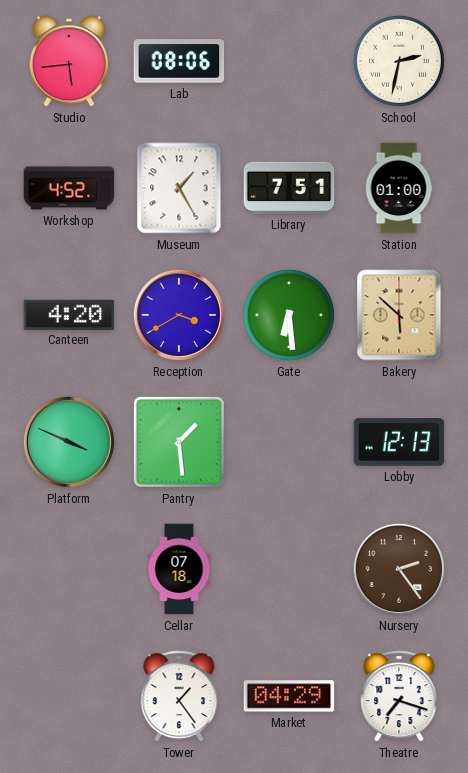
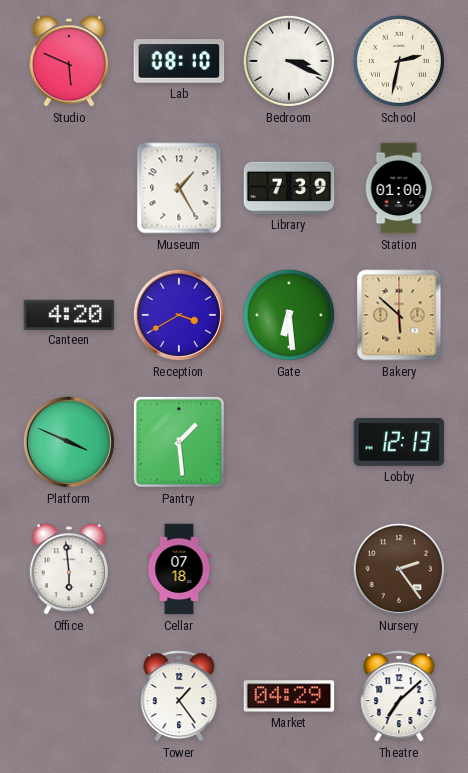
Studio: 5:44 -> 5:49 (68, 61)
Lab: 08:06 -> 08:10 (179, 61)
Bedroom: none -> 3:19 (289, 61)
Workshop: 4:52 -> none (69, 188)
Library: 7:51 -> 7:39 (289, 188)
Office: none -> 5:59 (68, 569)
Theatre: 7:18 -> 7:08 (399, 696)
